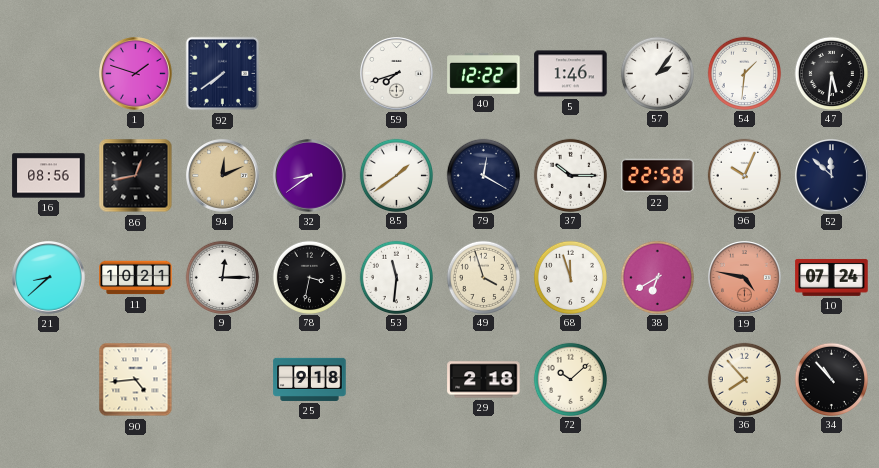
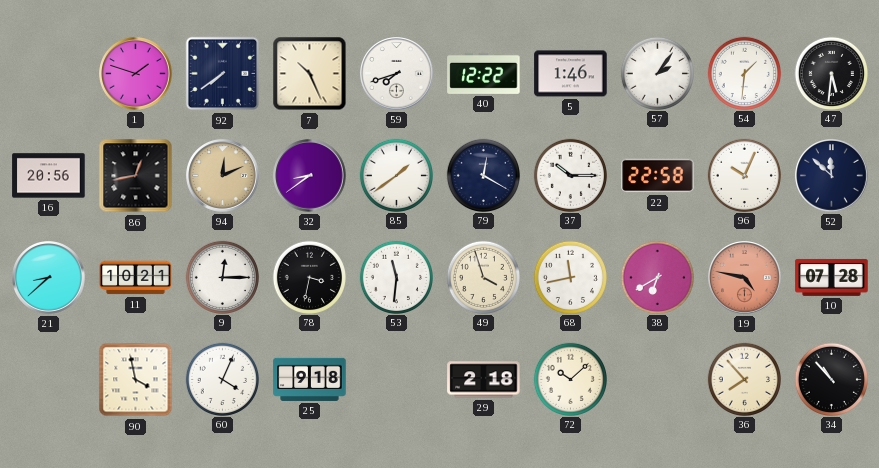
7: none -> 10:26 (310, 74)
16: 08:56 -> 20:56 (49, 176)
68: 11:57 -> 11:43 (570, 277)
10: 07:24 -> 07:28 (832, 277)
90: 4:44 -> 3:58 (136, 380)
60: none -> 4:04 (222, 379)
